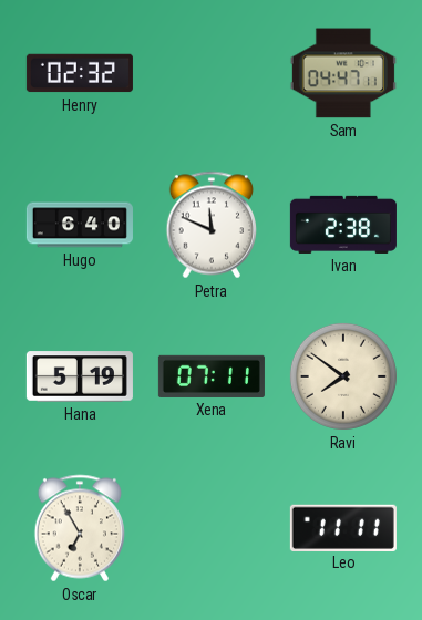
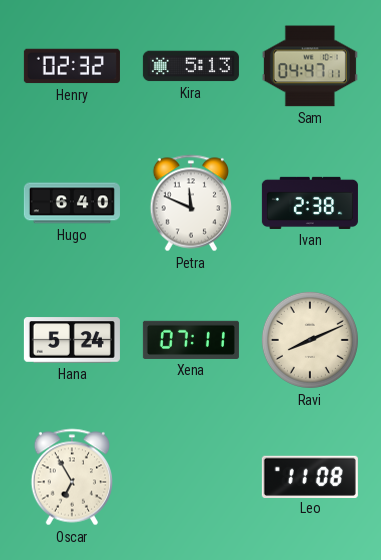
Kira: none -> 5:13 (191, 66)
Hana: 5:19 -> 5:24 (72, 340)
Ravi: 7:51 -> 8:11 (310, 340)
Leo: 11:11 -> 11:08 (310, 476)
